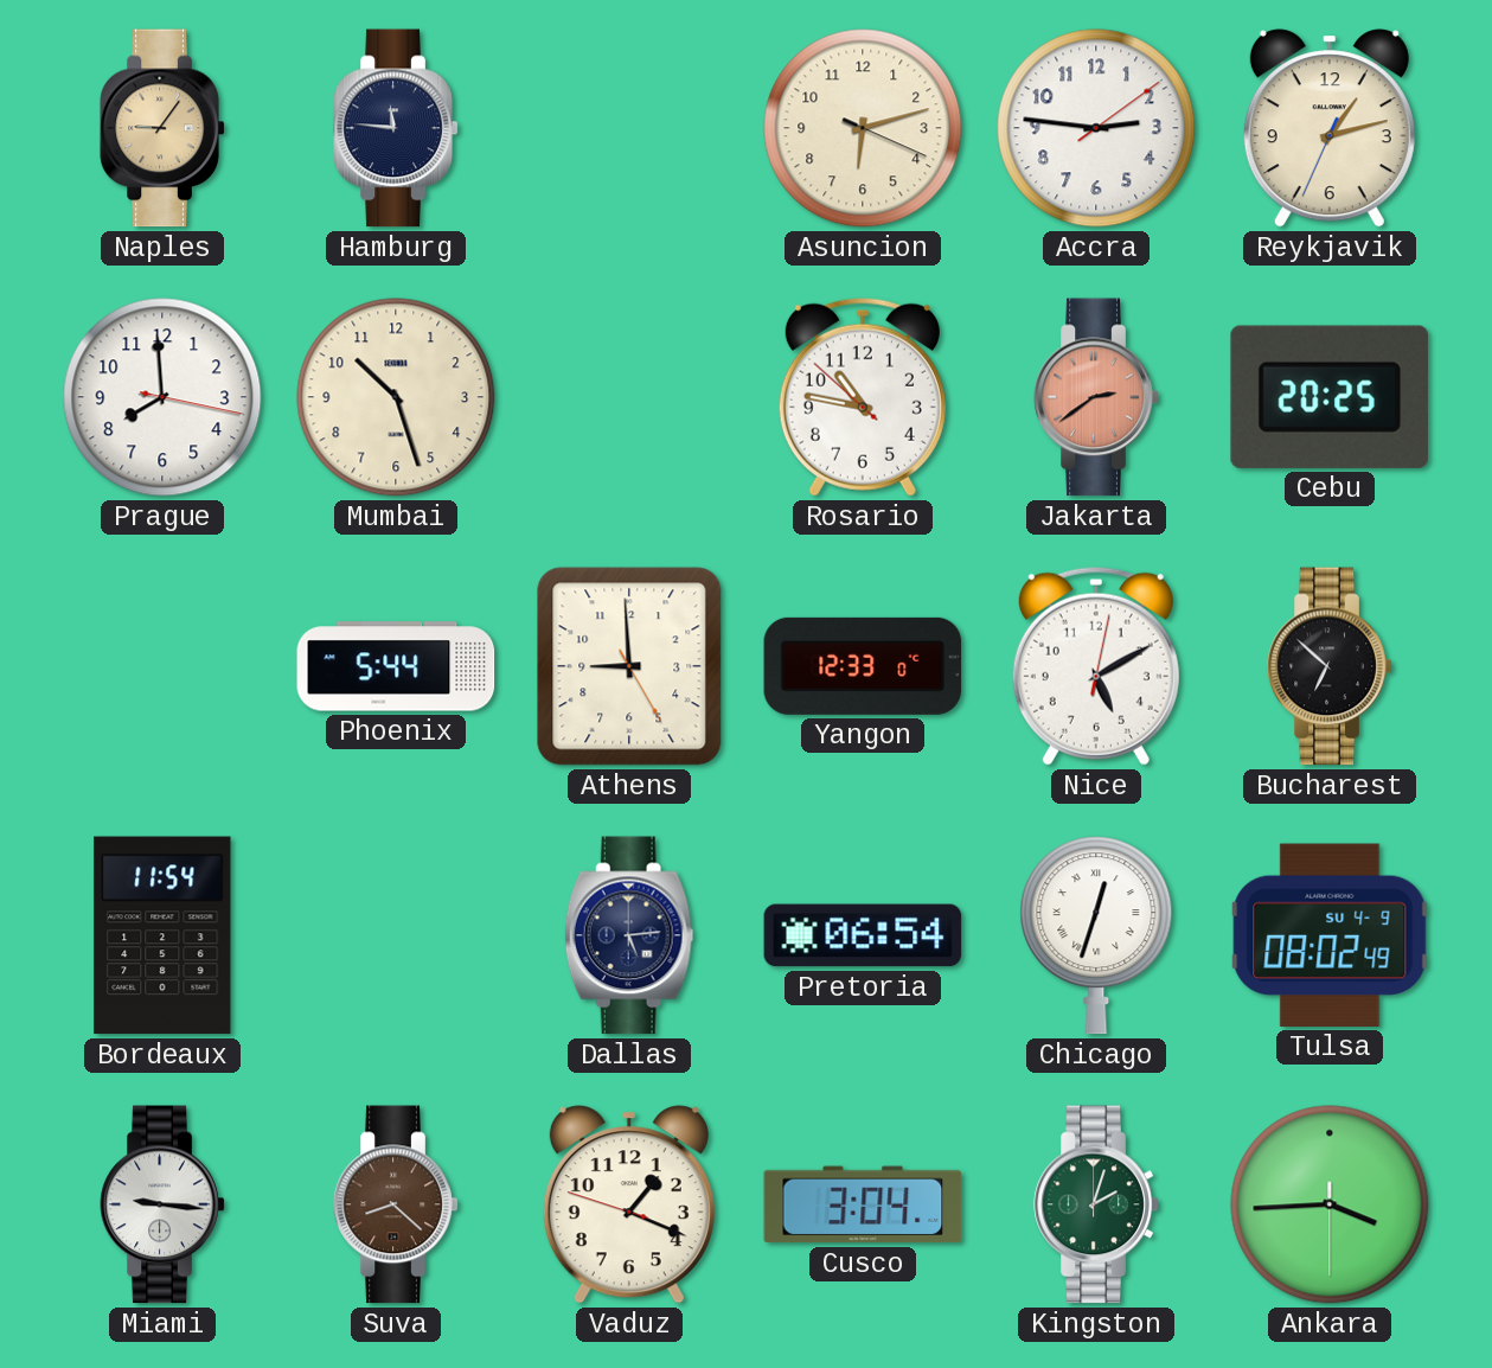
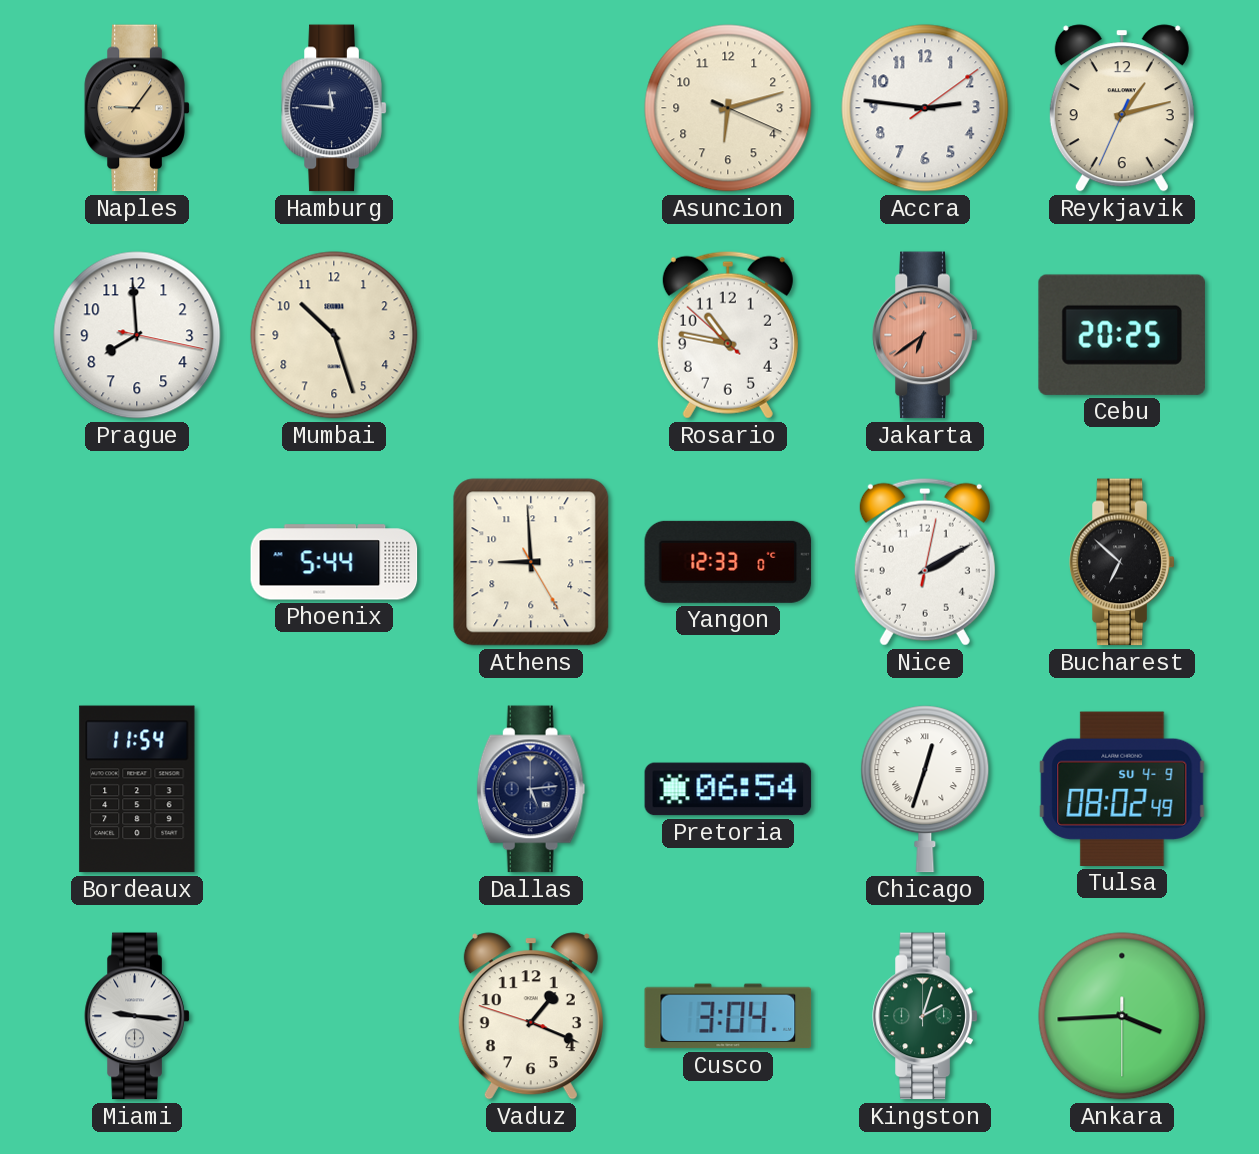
Jakarta: 2:39 -> 6:39 (925, 335)
Nice: 5:10 -> 2:10 (925, 562)
Suva: 8:22 -> none (396, 1204)
